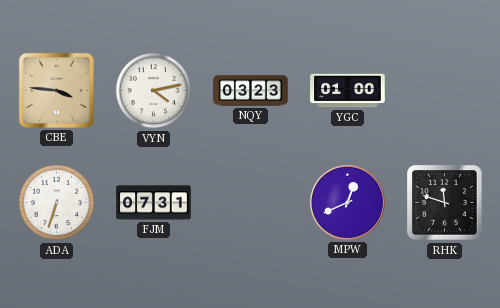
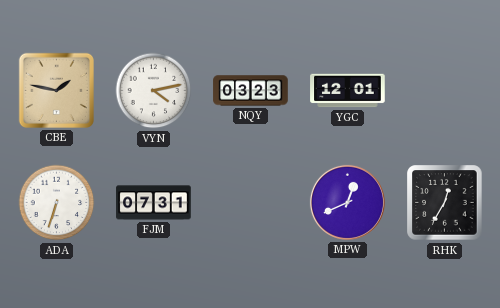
CBE: 3:46 -> 1:47 (56, 90)
YGC: 01:00 -> 12:01 (348, 91)
RHK: 11:48 -> 12:35 (445, 203)
